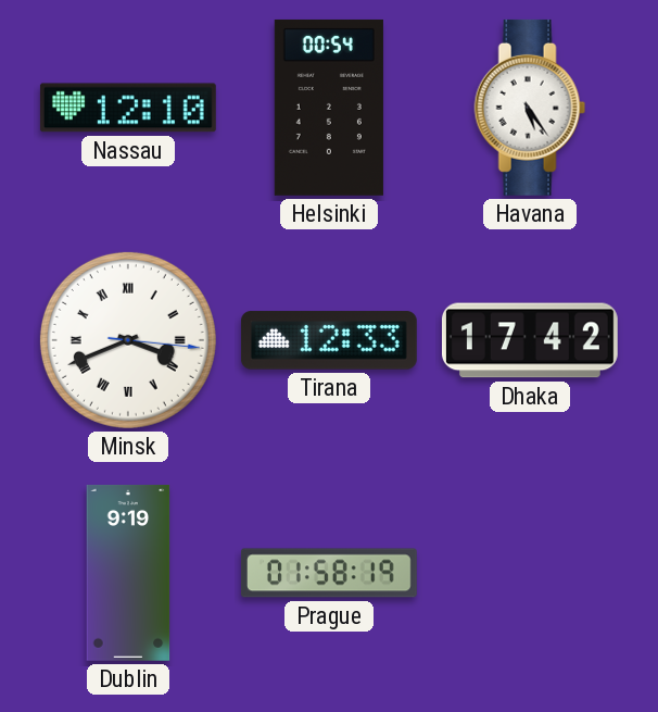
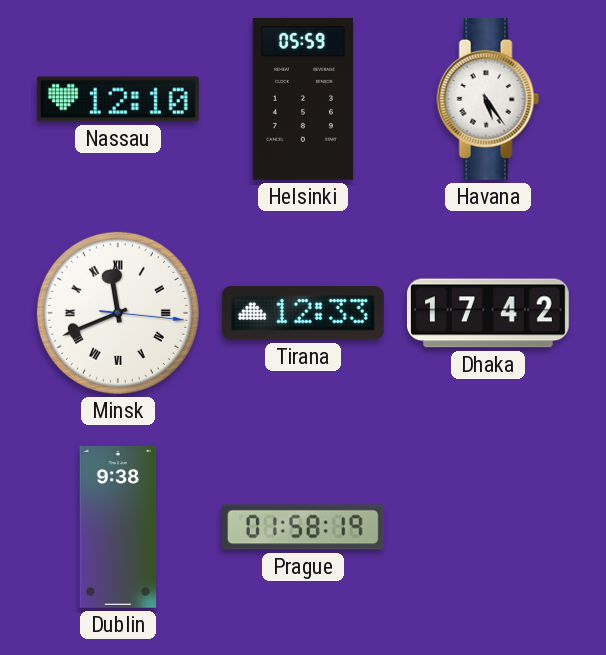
Helsinki: 00:54 -> 05:59 (303, 99)
Minsk: 3:41 -> 11:41 (118, 313)
Dublin: 9:19 -> 9:38 (118, 527)
